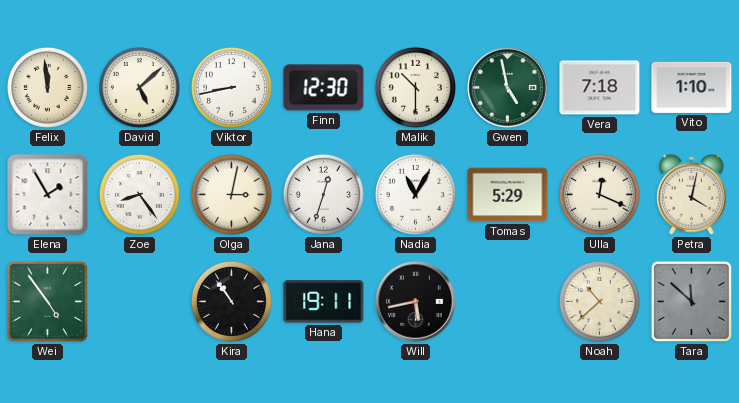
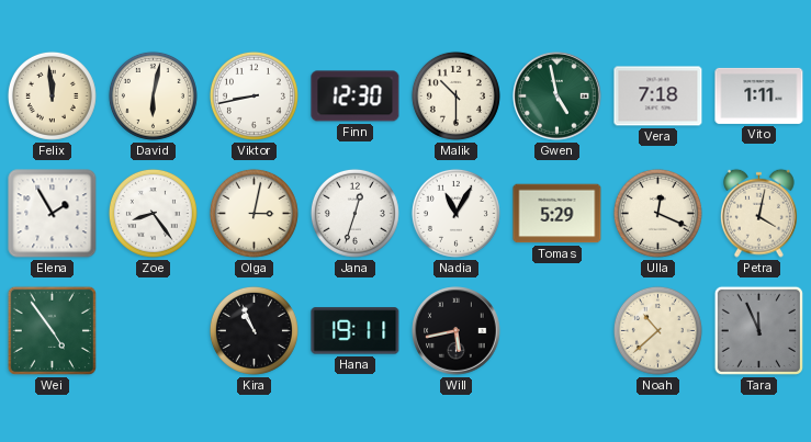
David: 5:08 -> 6:02 (153, 95)
Vito: 1:10 -> 1:11 (759, 95)
Kira: 10:54 -> 10:56 (254, 330)
Tara: 11:52 -> 11:56 (758, 330)
